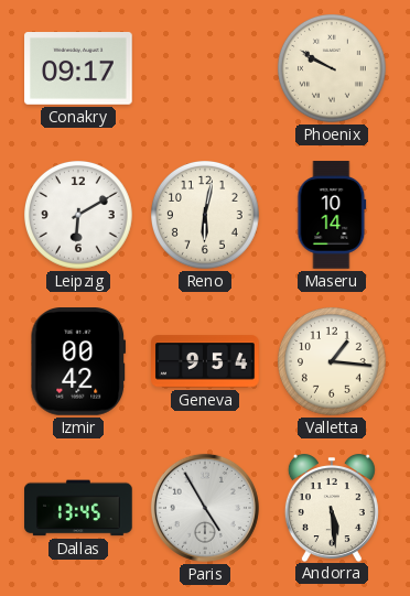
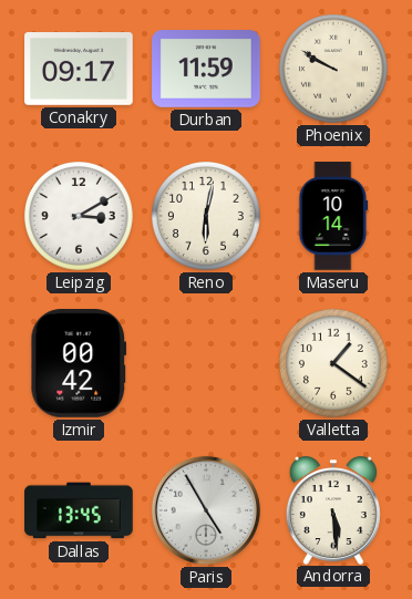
Durban: none -> 11:59 (206, 69)
Leipzig: 6:10 -> 3:10 (80, 217)
Geneva: 9:54 -> none (205, 361)
Valletta: 1:16 -> 1:21 (334, 364)
